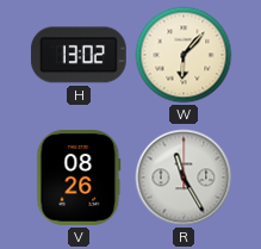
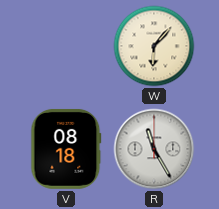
H: 13:02 -> none (79, 55)
V: 08:26 -> 08:18 (66, 149)
